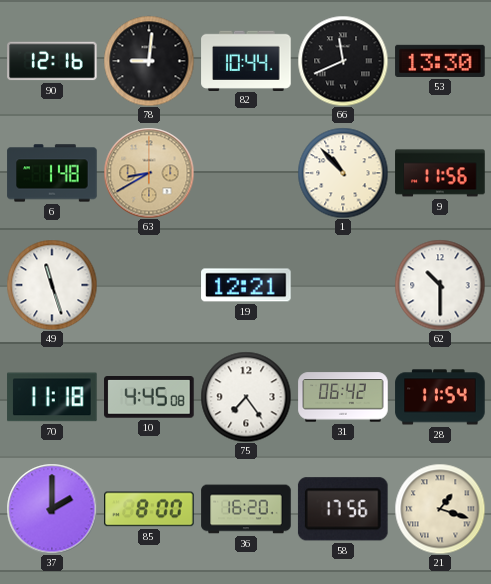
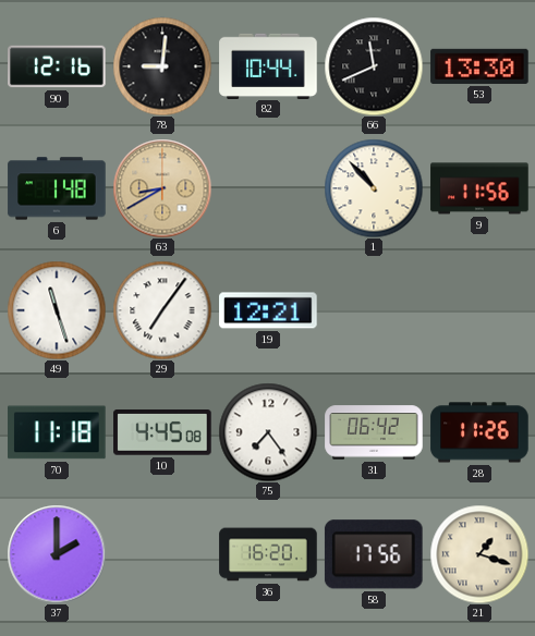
29: none -> 7:06 (162, 310)
62: 10:30 -> none (440, 285)
28: 11:54 -> 11:26 (479, 432)
85: 8:00 -> none (149, 509)
